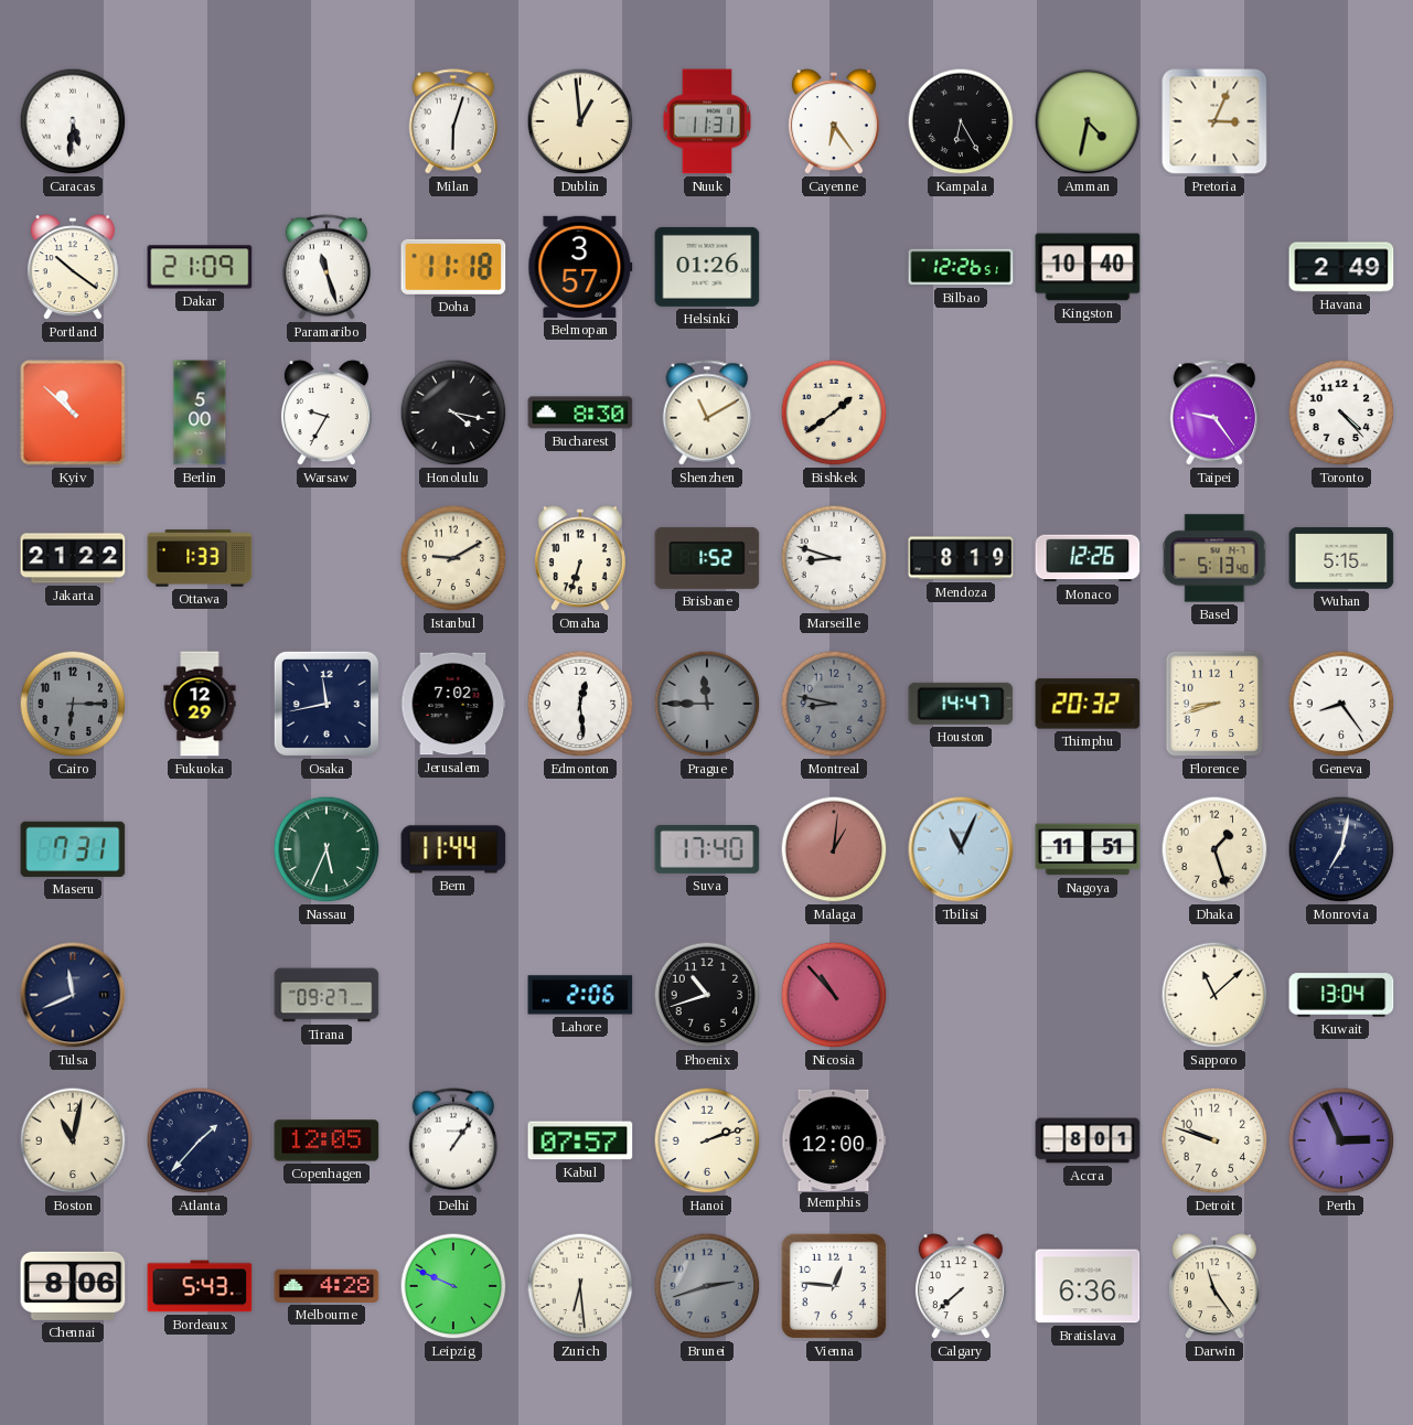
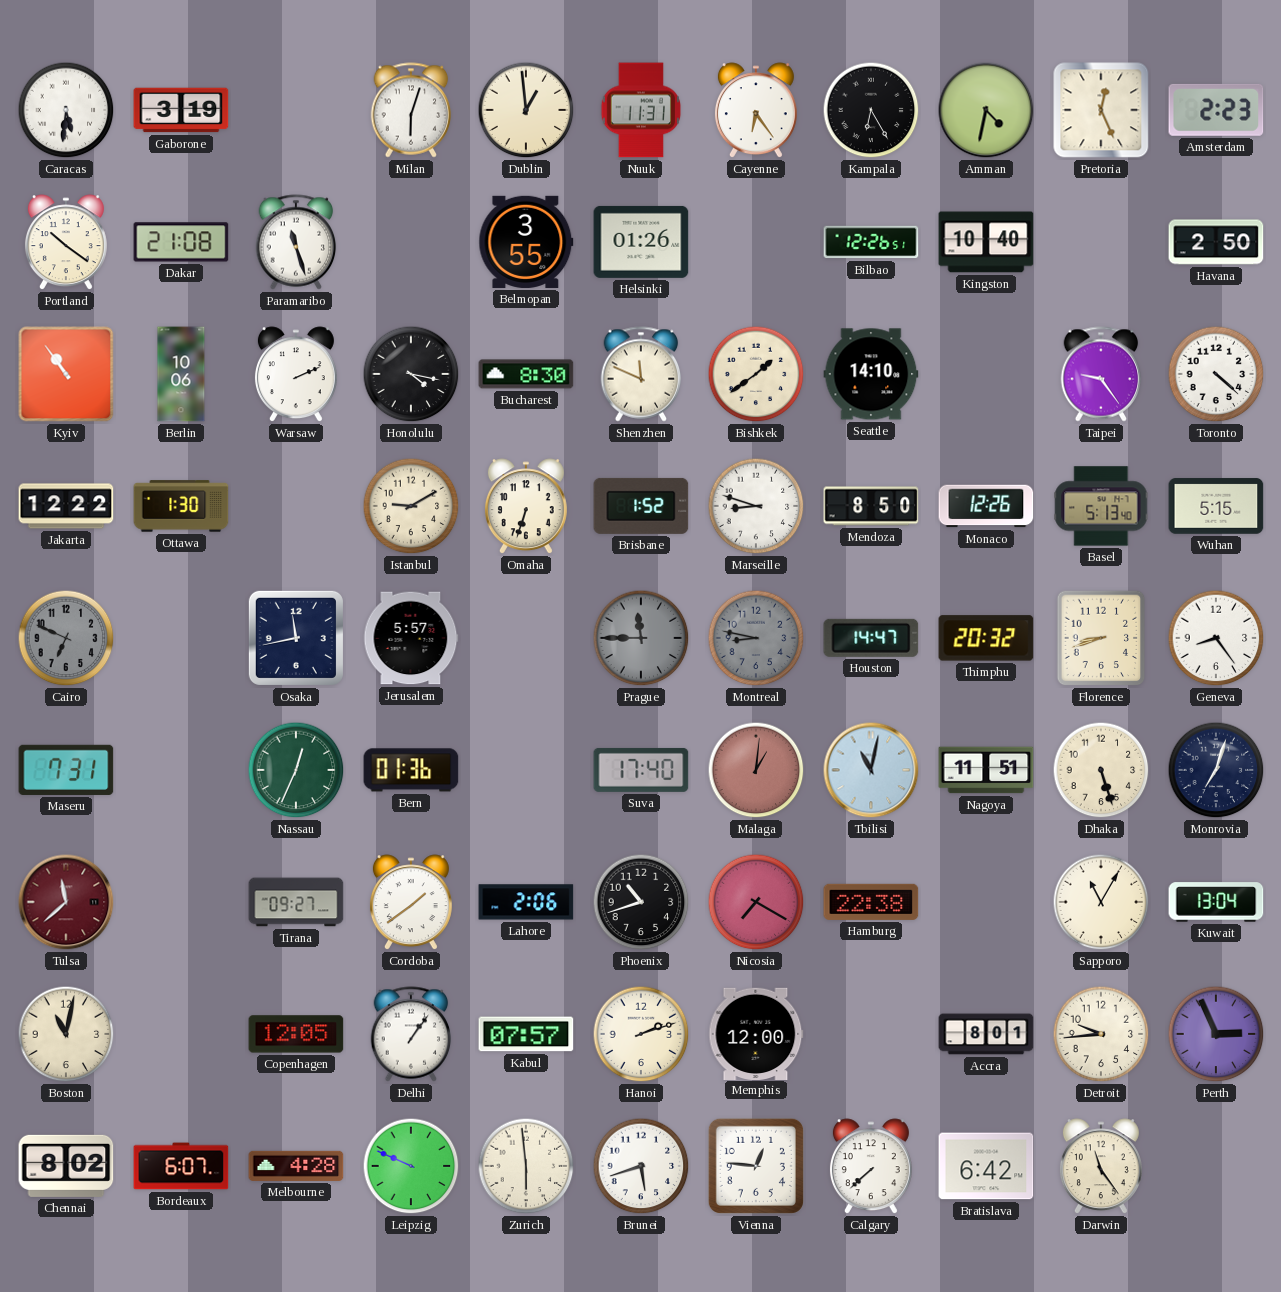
Gaborone: none -> 3:19 (181, 110)
Pretoria: 3:04 -> 12:26 (1101, 110)
Amsterdam: none -> 2:23 (1216, 110)
Dakar: 21:09 -> 21:08 (181, 242)
Doha: 11:18 -> none (453, 267)
Belmopan: 3:57 -> 3:55 (526, 242)
Havana: 2:49 -> 2:50 (1216, 242)
Kyiv: 10:52 -> 10:54 (66, 374)
Berlin: 5:00 -> 10:06 (181, 374)
Warsaw: 9:35 -> 2:11 (296, 375)
Shenzhen: 11:10 -> 11:49 (641, 374)
Seattle: none -> 14:10 (871, 374)
Toronto: 4:23 -> 4:22 (1216, 374)
Jakarta: 21:22 -> 12:22 (66, 506)
Ottawa: 1:33 -> 1:30 (181, 506)
Mendoza: 8:19 -> 8:50 (871, 506)
Cairo: 6:15 -> 6:49 (66, 638)
Fukuoka: 12:29 -> none (200, 704)
Jerusalem: 7:02 -> 5:57 (411, 638)
Edmonton: 12:29 -> none (580, 704)
Nassau: 5:34 -> 12:34 (296, 770)
Bern: 11:44 -> 01:36 (411, 770)
Tbilisi: 11:04 -> 11:02 (871, 770)
Dhaka: 1:27 -> 5:27 (1101, 770)
Monrovia: 7:02 -> 7:03 (1216, 770)
Tulsa: 11:41 -> 11:38 (66, 902)
Tulsa dial: navy -> burgundy (66, 902)
Cordoba: none -> 1:39 (411, 903)
Nicosia: 10:53 -> 7:20 (756, 902)
Hamburg: none -> 22:38 (871, 902)
Sapporo: 11:08 -> 11:05 (1101, 902)
Atlanta: 1:37 -> none (200, 1140)
Detroit: 9:48 -> 9:44 (1101, 1034)
Chennai: 8:06 -> 8:02 (66, 1166)
Bordeaux: 5:43 -> 6:07 (181, 1166)
Zurich: 6:29 -> 5:59 (526, 1166)
Brunei: 2:42 -> 5:42 (641, 1166)
Brunei dial: grey -> white (641, 1166)
Bratislava: 6:36 -> 6:42 (986, 1166)
